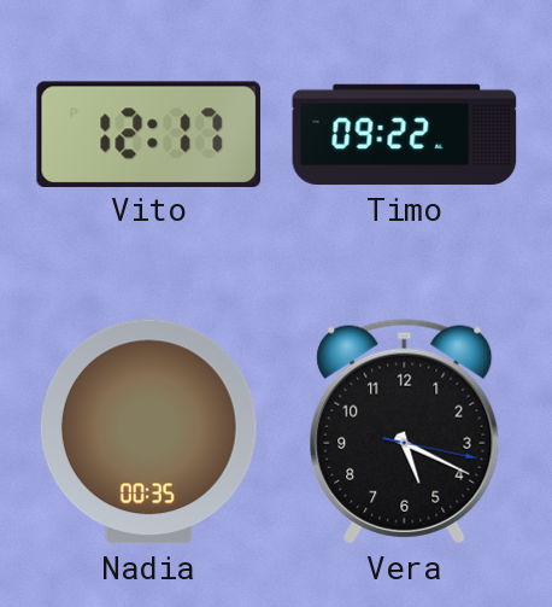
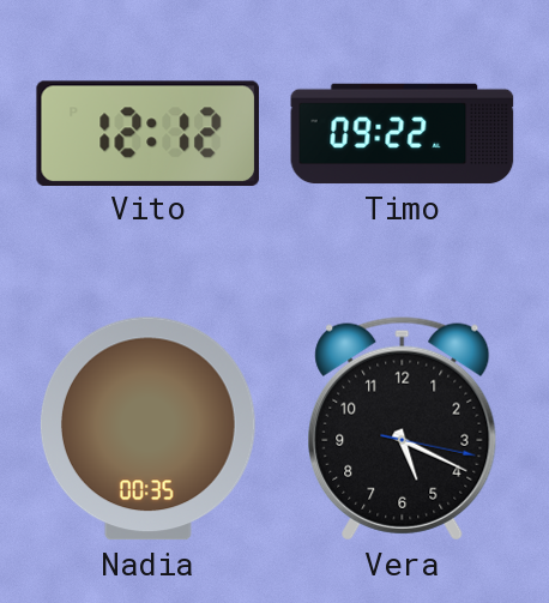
Vito: 12:17 -> 12:12 (147, 133)
